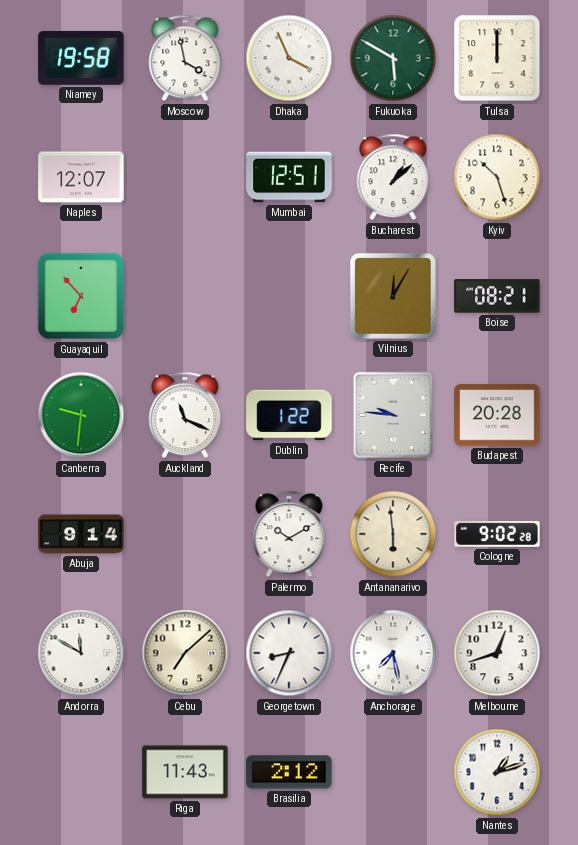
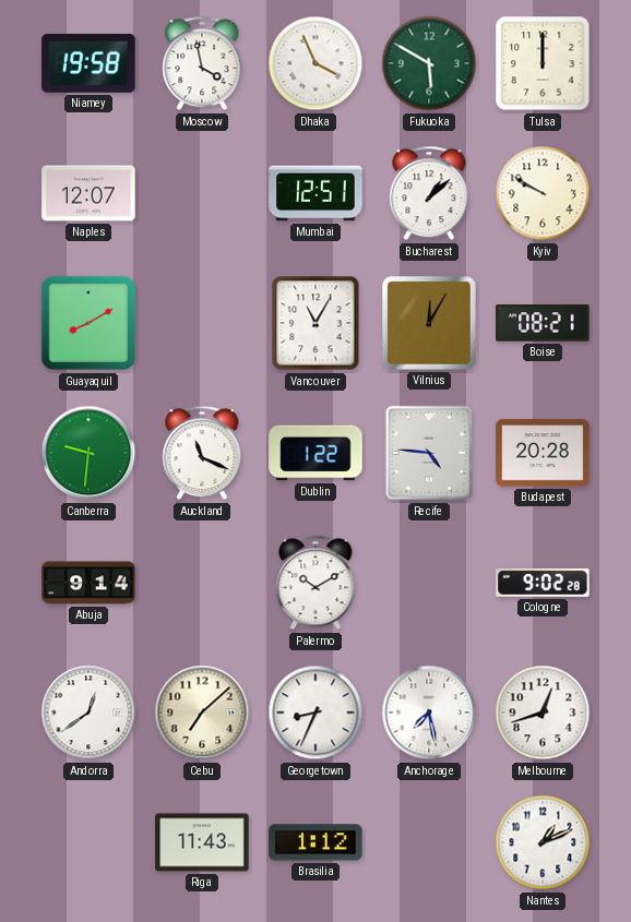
Kyiv: 10:27 -> 9:50 (543, 193)
Guayaquil: 6:53 -> 8:10 (88, 323)
Vancouver: none -> 11:05 (315, 323)
Recife: 9:46 -> 4:46 (429, 453)
Antananarivo: 5:59 -> none (393, 534)
Andorra: 11:50 -> 12:39 (88, 713)
Brasilia: 2:12 -> 1:12 (315, 842)
Nantes: 1:12 -> 1:11 (543, 842)
